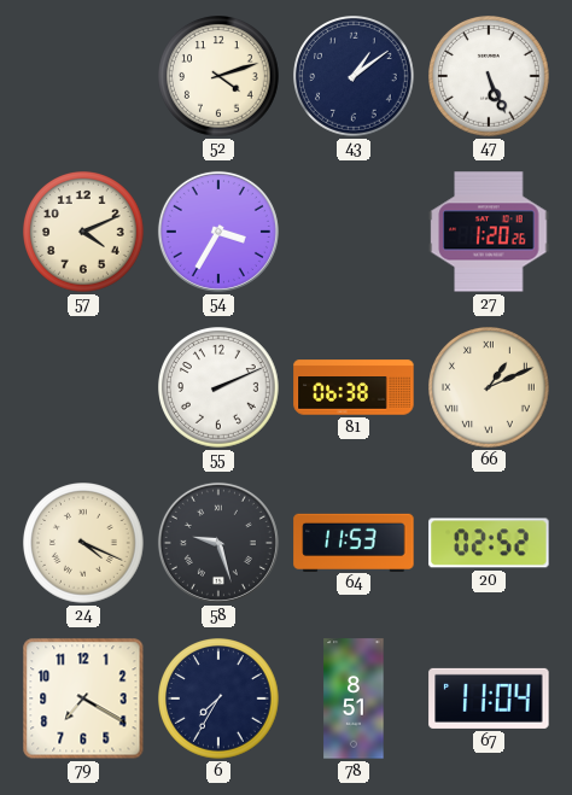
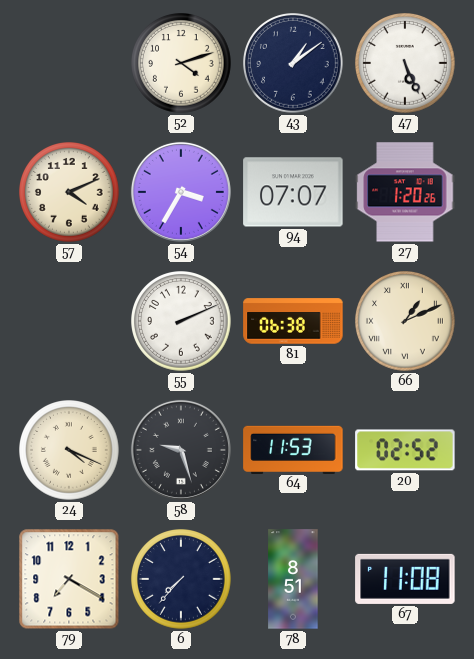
94: none -> 07:07 (293, 192)
6: 7:35 -> 7:37 (182, 580)
67: 11:04 -> 11:08 (405, 579)
